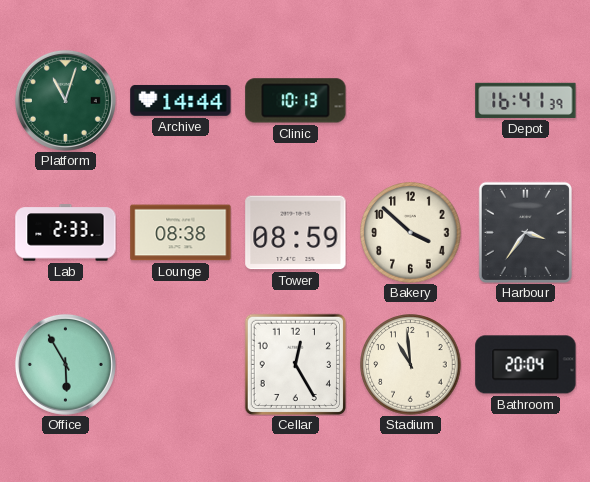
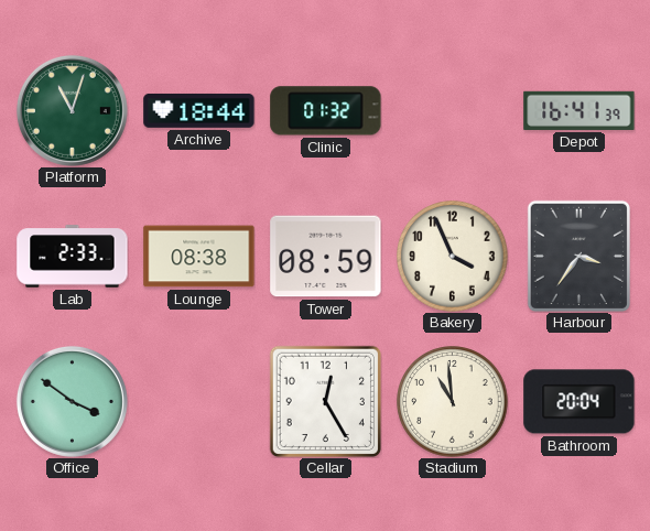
Archive: 14:44 -> 18:44 (199, 110)
Clinic: 10:13 -> 01:32 (326, 111)
Bakery: 3:52 -> 3:56 (453, 257)
Office: 5:55 -> 3:51 (72, 401)
